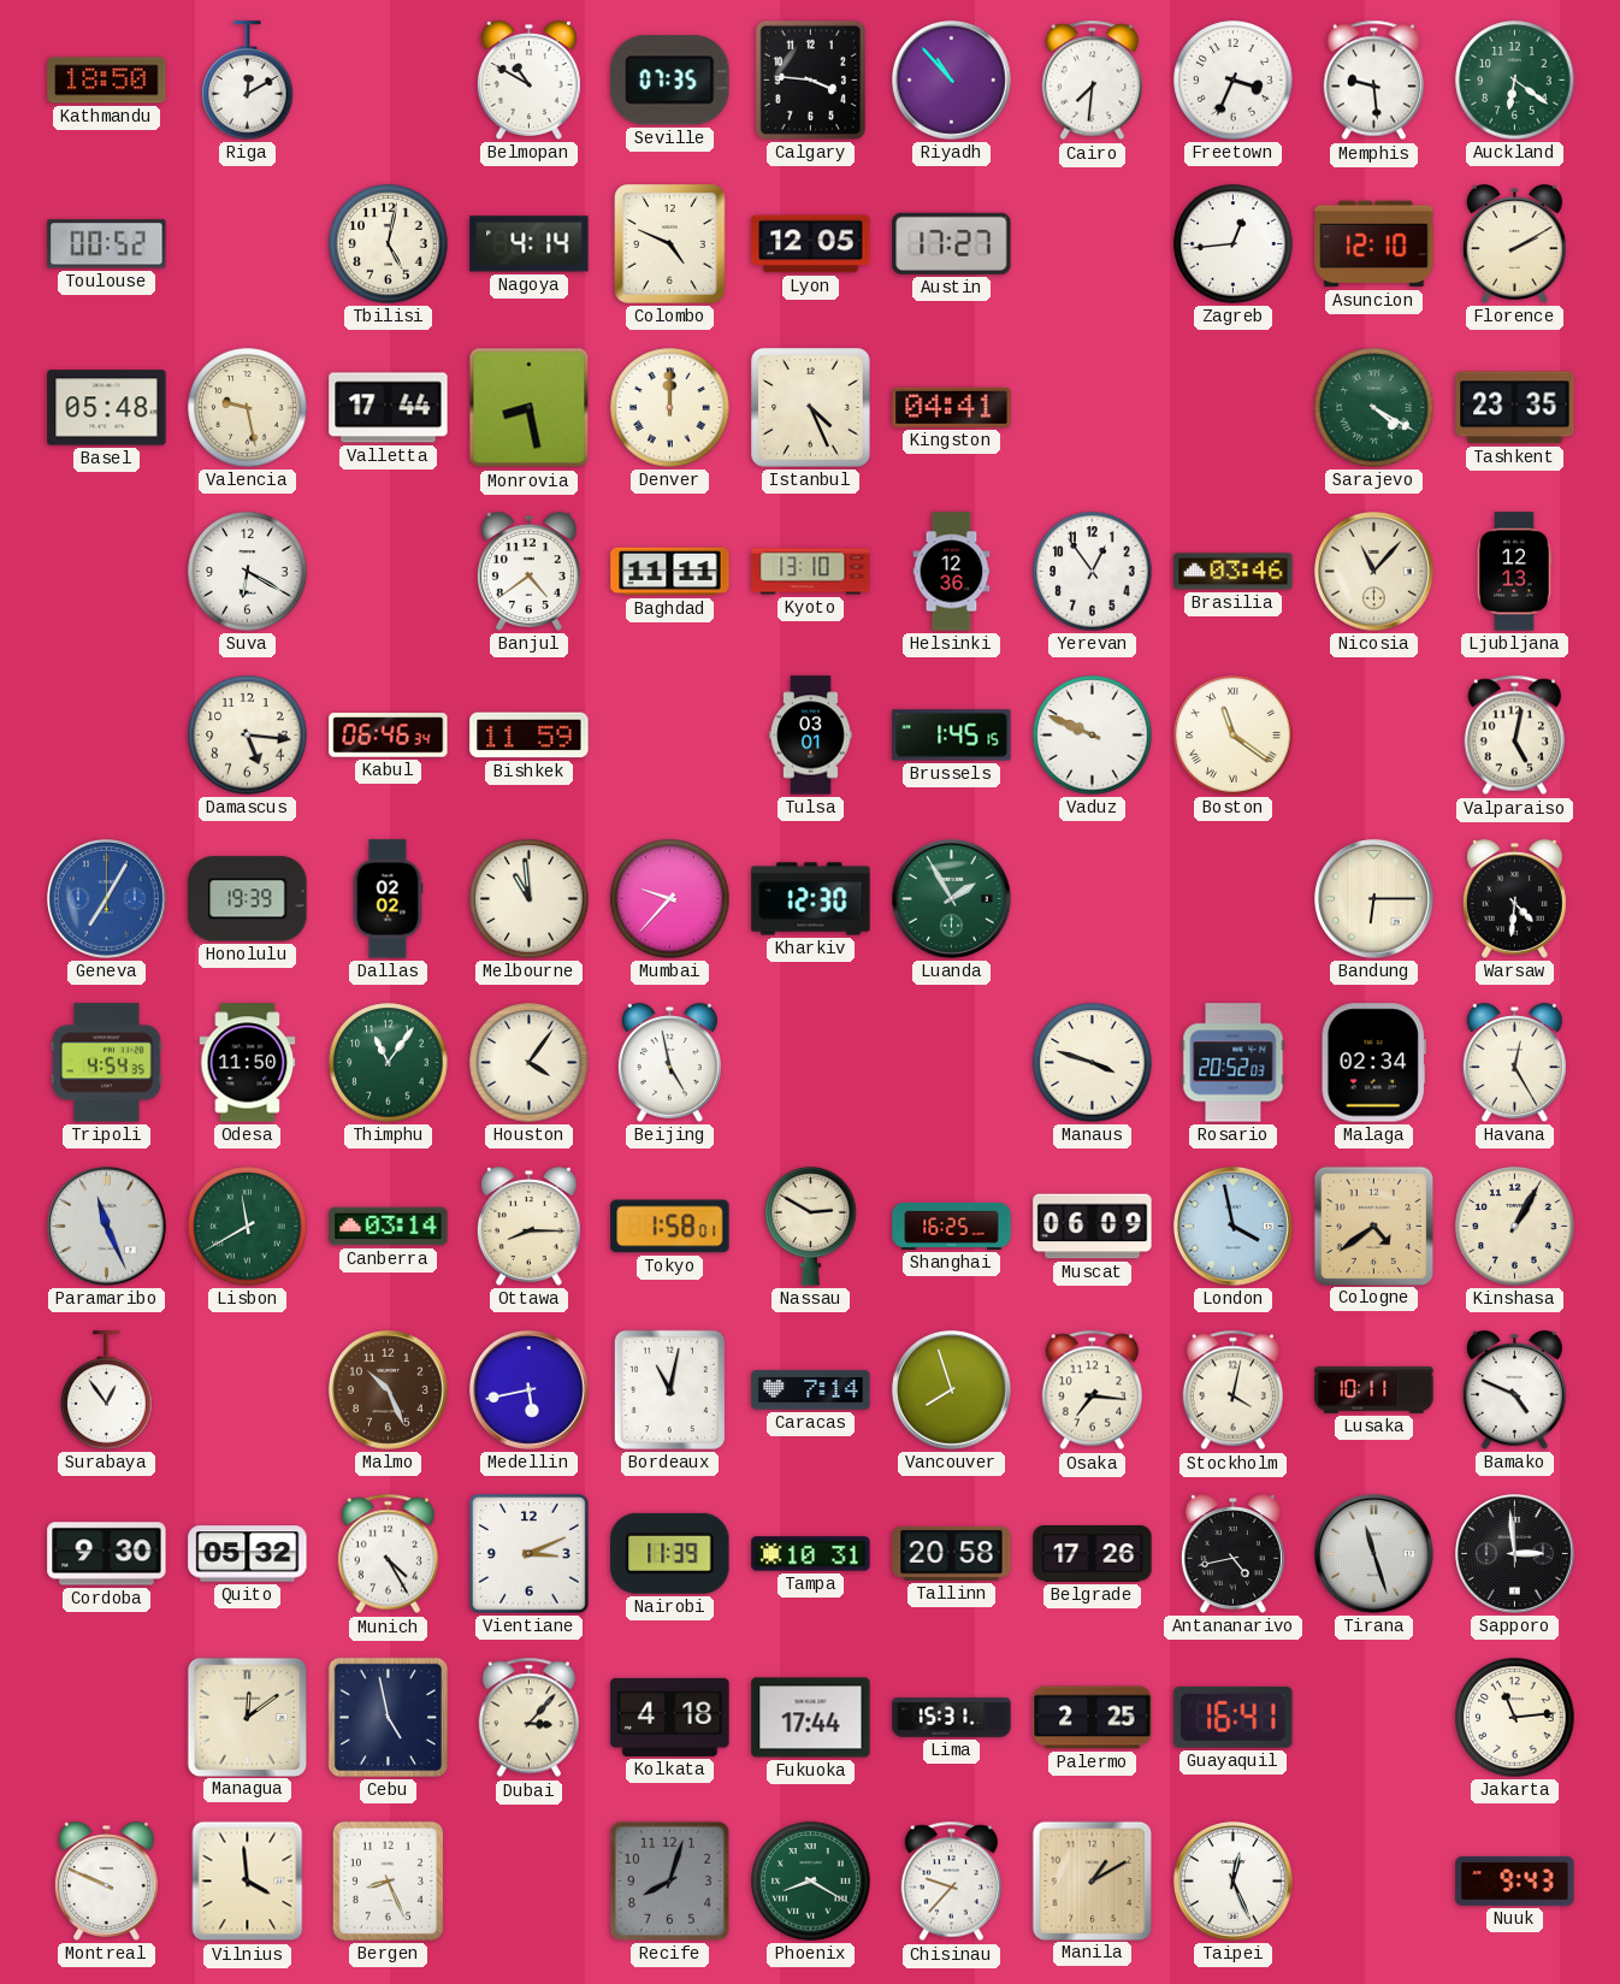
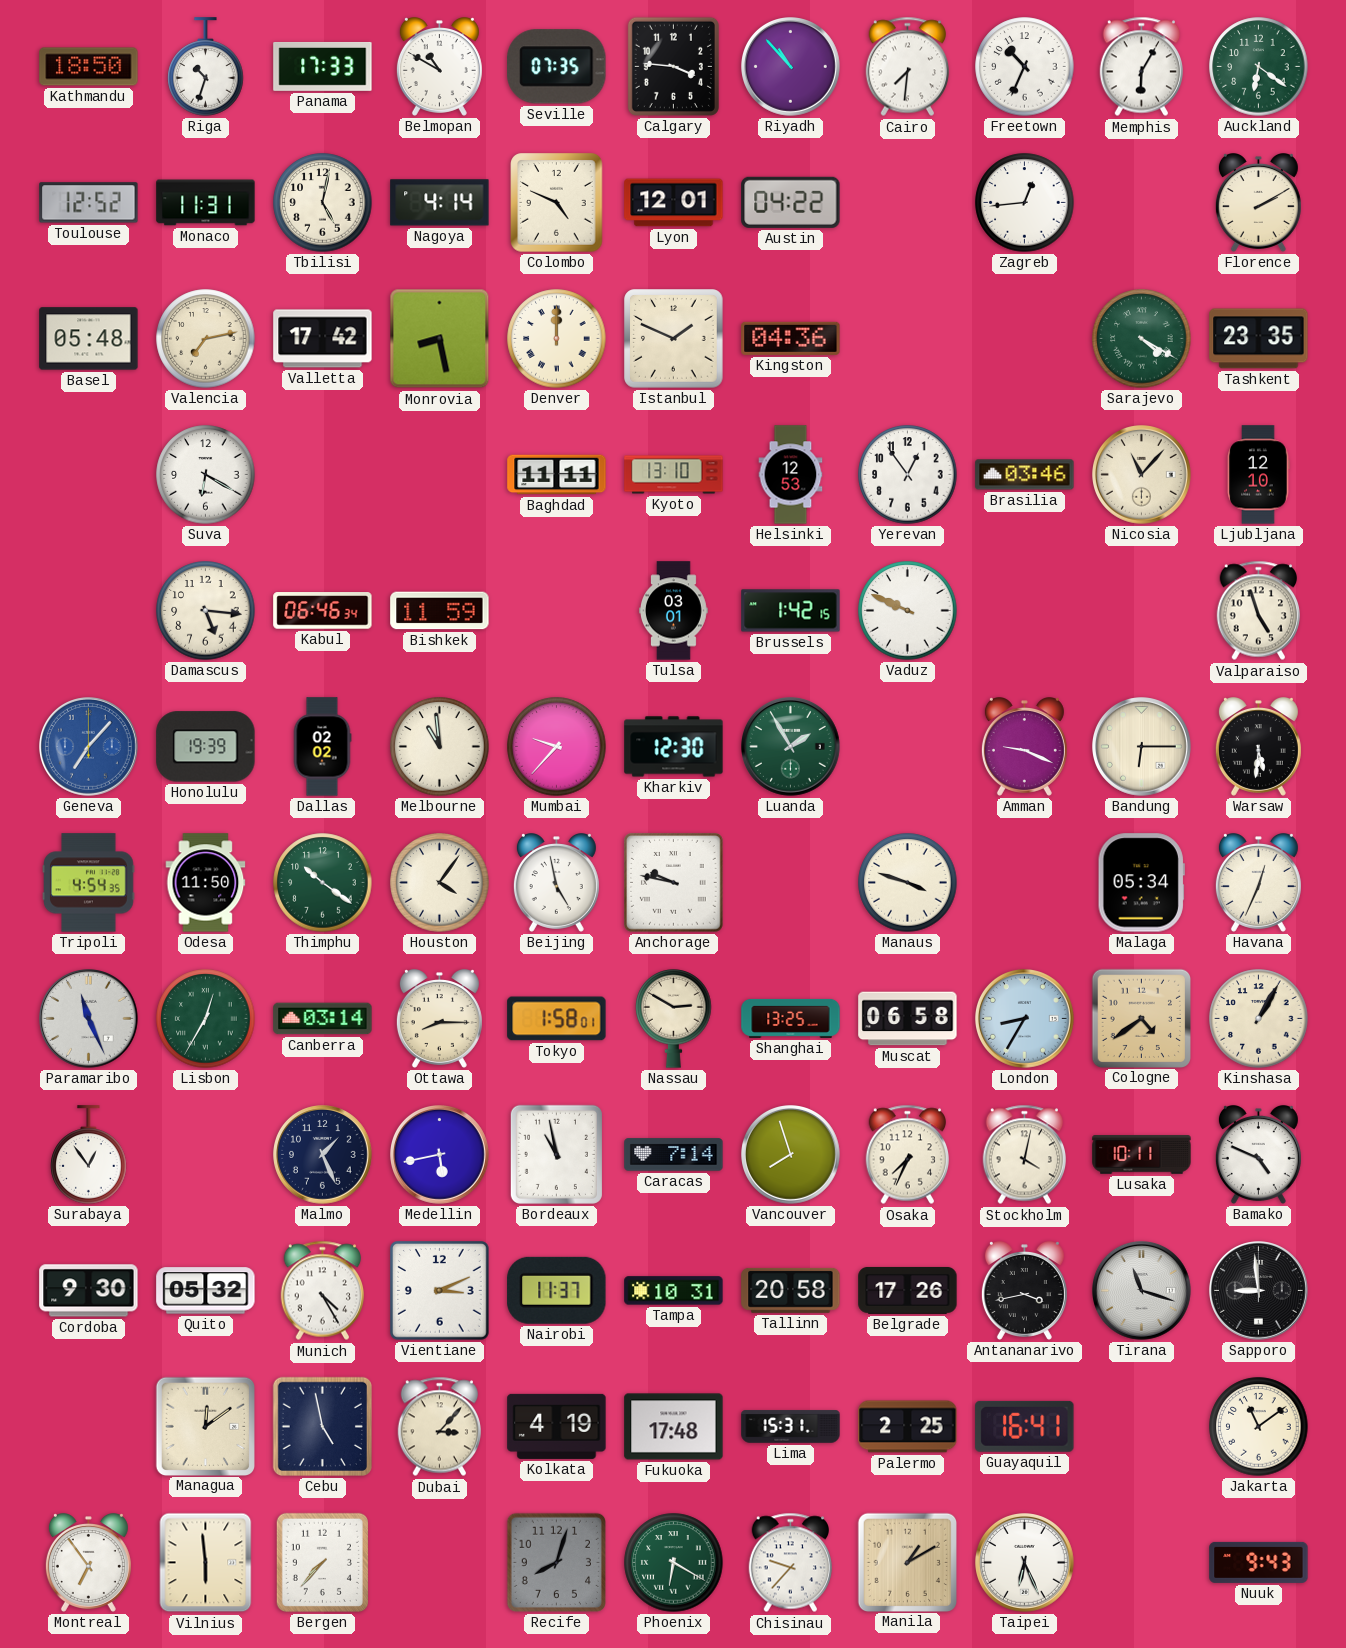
Riga: 12:10 -> 10:33 (206, 67)
Panama: none -> 17:33 (323, 67)
Freetown: 3:34 -> 10:34 (1025, 67)
Memphis: 9:29 -> 6:05 (1141, 67)
Toulouse: 00:52 -> 12:52 (89, 203)
Monaco: none -> 11:31 (206, 203)
Lyon: 12:05 -> 12:01 (674, 203)
Austin: 17:27 -> 04:22 (791, 202)
Asuncion: 12:10 -> none (1374, 244)
Valencia: 9:28 -> 7:13 (206, 339)
Valletta: 17:44 -> 17:42 (323, 339)
Istanbul: 4:26 -> 1:49 (674, 339)
Kingston: 04:41 -> 04:36 (791, 338)
Banjul: 4:39 -> none (528, 572)
Helsinki: 12:36 -> 12:53 (791, 475)
Ljubljana: 12:13 -> 12:10 (1258, 475)
Brussels: 1:45 -> 1:42 (791, 611)
Boston: 11:21 -> none (1234, 736)
Valparaiso: 5:02 -> 4:57 (1258, 611)
Geneva: 7:05 -> 7:07 (89, 747)
Amman: none -> 9:19 (1024, 747)
Warsaw: 4:31 -> 5:31 (1258, 747)
Thimphu: 11:06 -> 10:21 (323, 883)
Anchorage: none -> 9:47 (674, 883)
Rosario: 20:52 -> none (1234, 1063)
Malaga: 02:34 -> 05:34 (1141, 883)
Havana: 12:25 -> 12:34 (1258, 883)
Lisbon: 11:40 -> 12:35 (206, 1019)
Shanghai: 16:25 -> 13:25 (791, 1018)
Muscat: 06:09 -> 06:58 (908, 1019)
London: 3:58 -> 8:35 (1025, 1019)
Malmo: 10:26 -> 1:26 (323, 1155)
Malmo dial: brown -> navy (323, 1155)
Bordeaux: 11:02 -> 10:58 (556, 1154)
Osaka: 7:16 -> 7:34 (907, 1155)
Nairobi: 11:39 -> 11:37 (557, 1290)
Antananarivo: 4:43 -> 3:43 (1024, 1291)
Tirana: 11:27 -> 11:18 (1142, 1291)
Sapporo: 2:59 -> 8:59 (1259, 1291)
Kolkata: 4:18 -> 4:19 (557, 1426)
Fukuoka: 17:44 -> 17:48 (674, 1427)
Jakarta: 11:14 -> 11:09 (1259, 1427)
Montreal: 9:49 -> 6:54 (88, 1563)
Vilnius: 3:59 -> 5:59 (206, 1563)
Bergen: 8:26 -> 7:37 (322, 1562)
Phoenix: 8:20 -> 6:20 (674, 1563)
Taipei: 12:26 -> 6:26 (1025, 1563)
